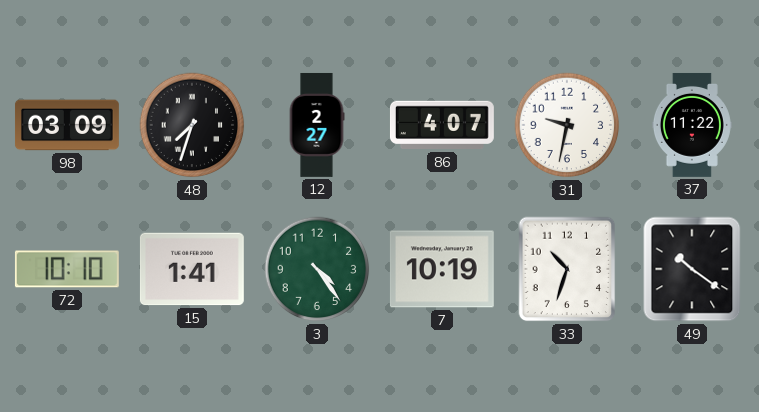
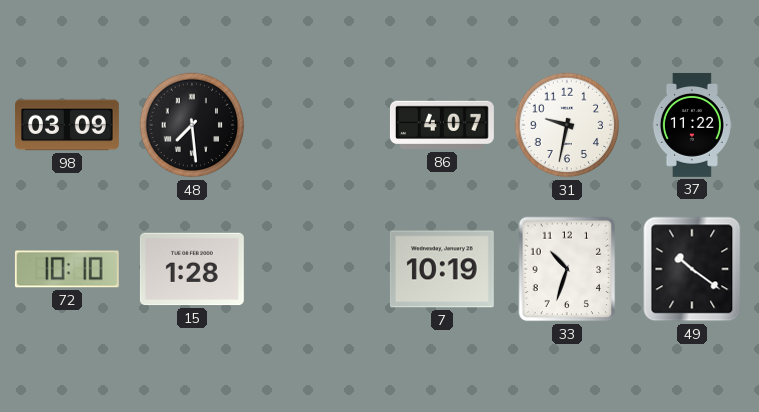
48: 7:33 -> 7:29 (192, 125)
12: 2:27 -> none (317, 125)
15: 1:41 -> 1:28 (192, 269)
3: 4:24 -> none (317, 269)
